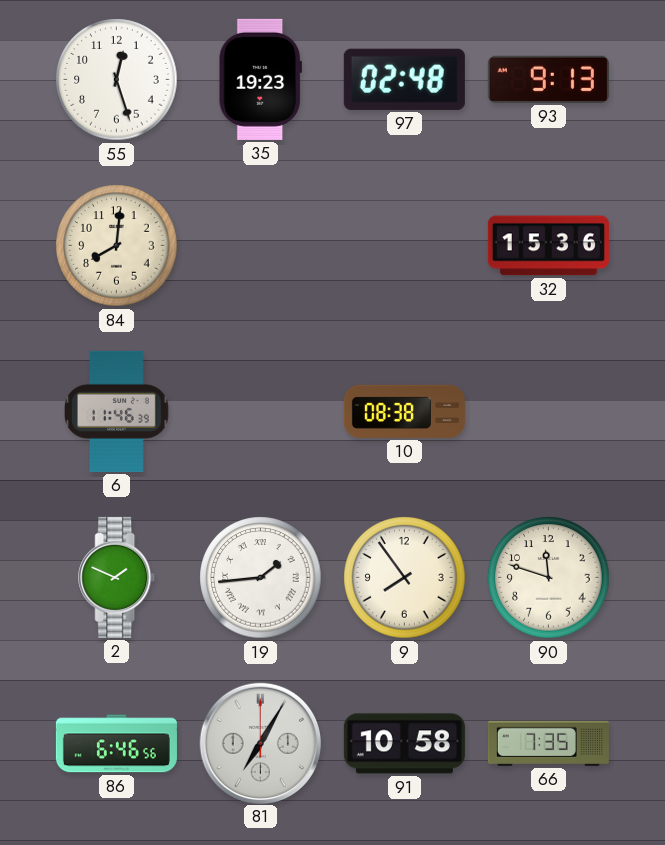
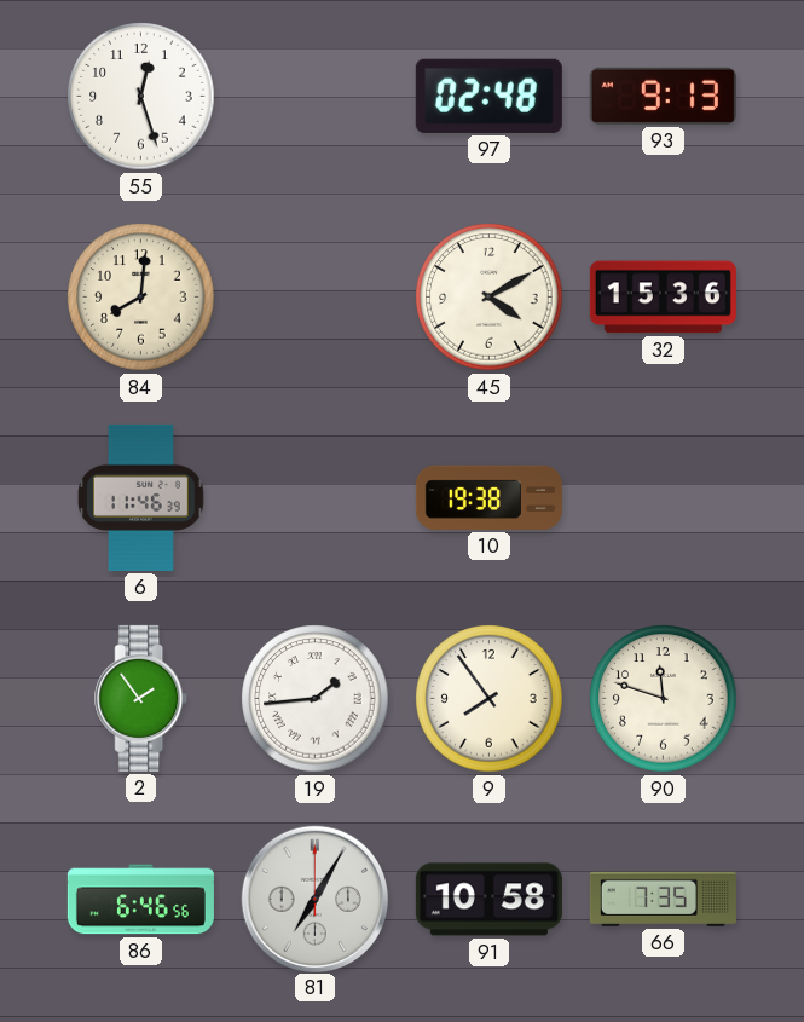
35: 19:23 -> none (260, 79)
45: none -> 4:10 (490, 298)
10: 08:38 -> 19:38 (488, 497)
2: 1:49 -> 1:54 (141, 698)
